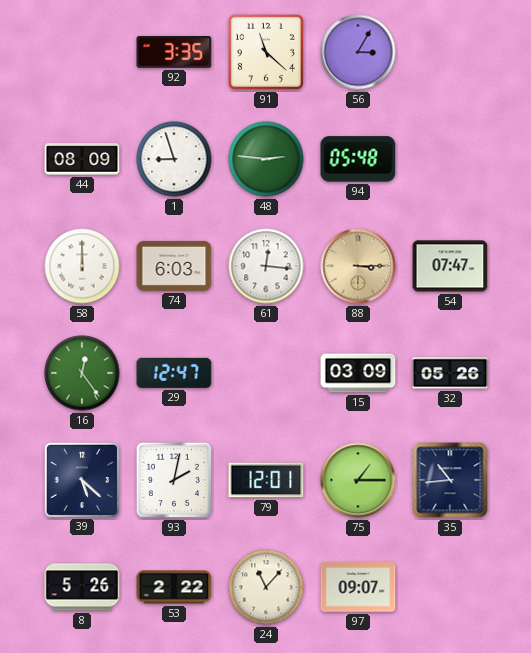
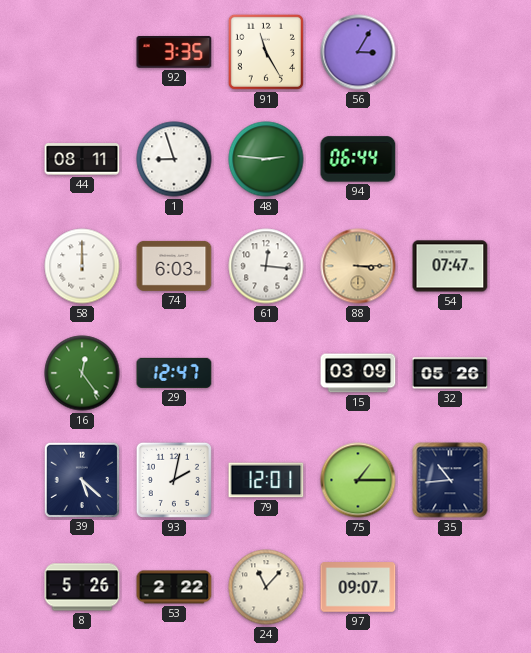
91: 11:22 -> 11:25 (266, 52)
44: 08:09 -> 08:11 (82, 159)
94: 05:48 -> 06:44 (358, 159)
